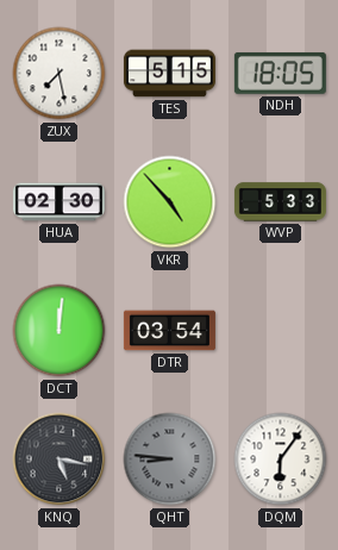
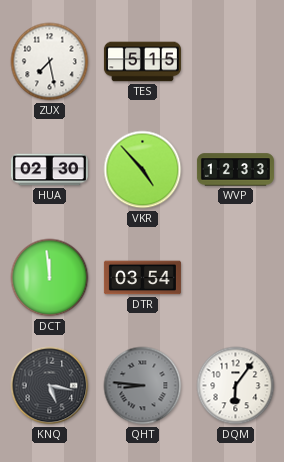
NDH: 18:05 -> none (280, 74)
WVP: 5:33 -> 12:33 (235, 170)
DCT: 12:01 -> 11:59 (50, 278)
